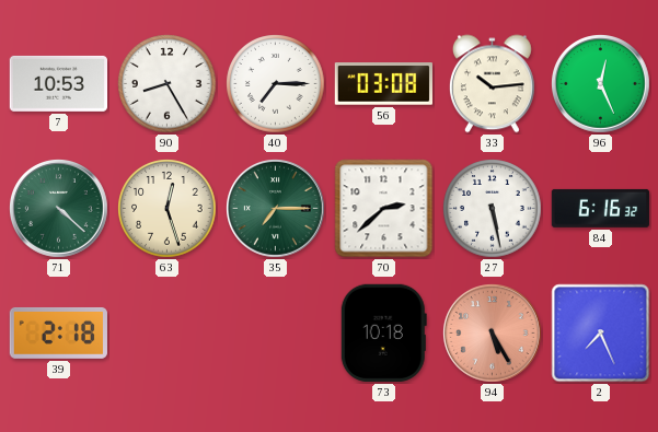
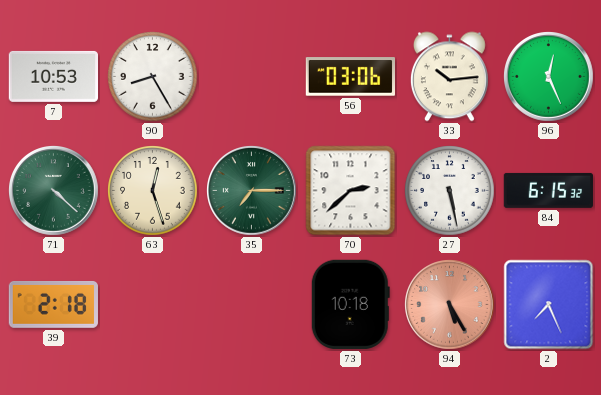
40: 7:15 -> none (276, 84)
56: 03:08 -> 03:06 (350, 77)
84: 6:16 -> 6:15 (548, 190)
